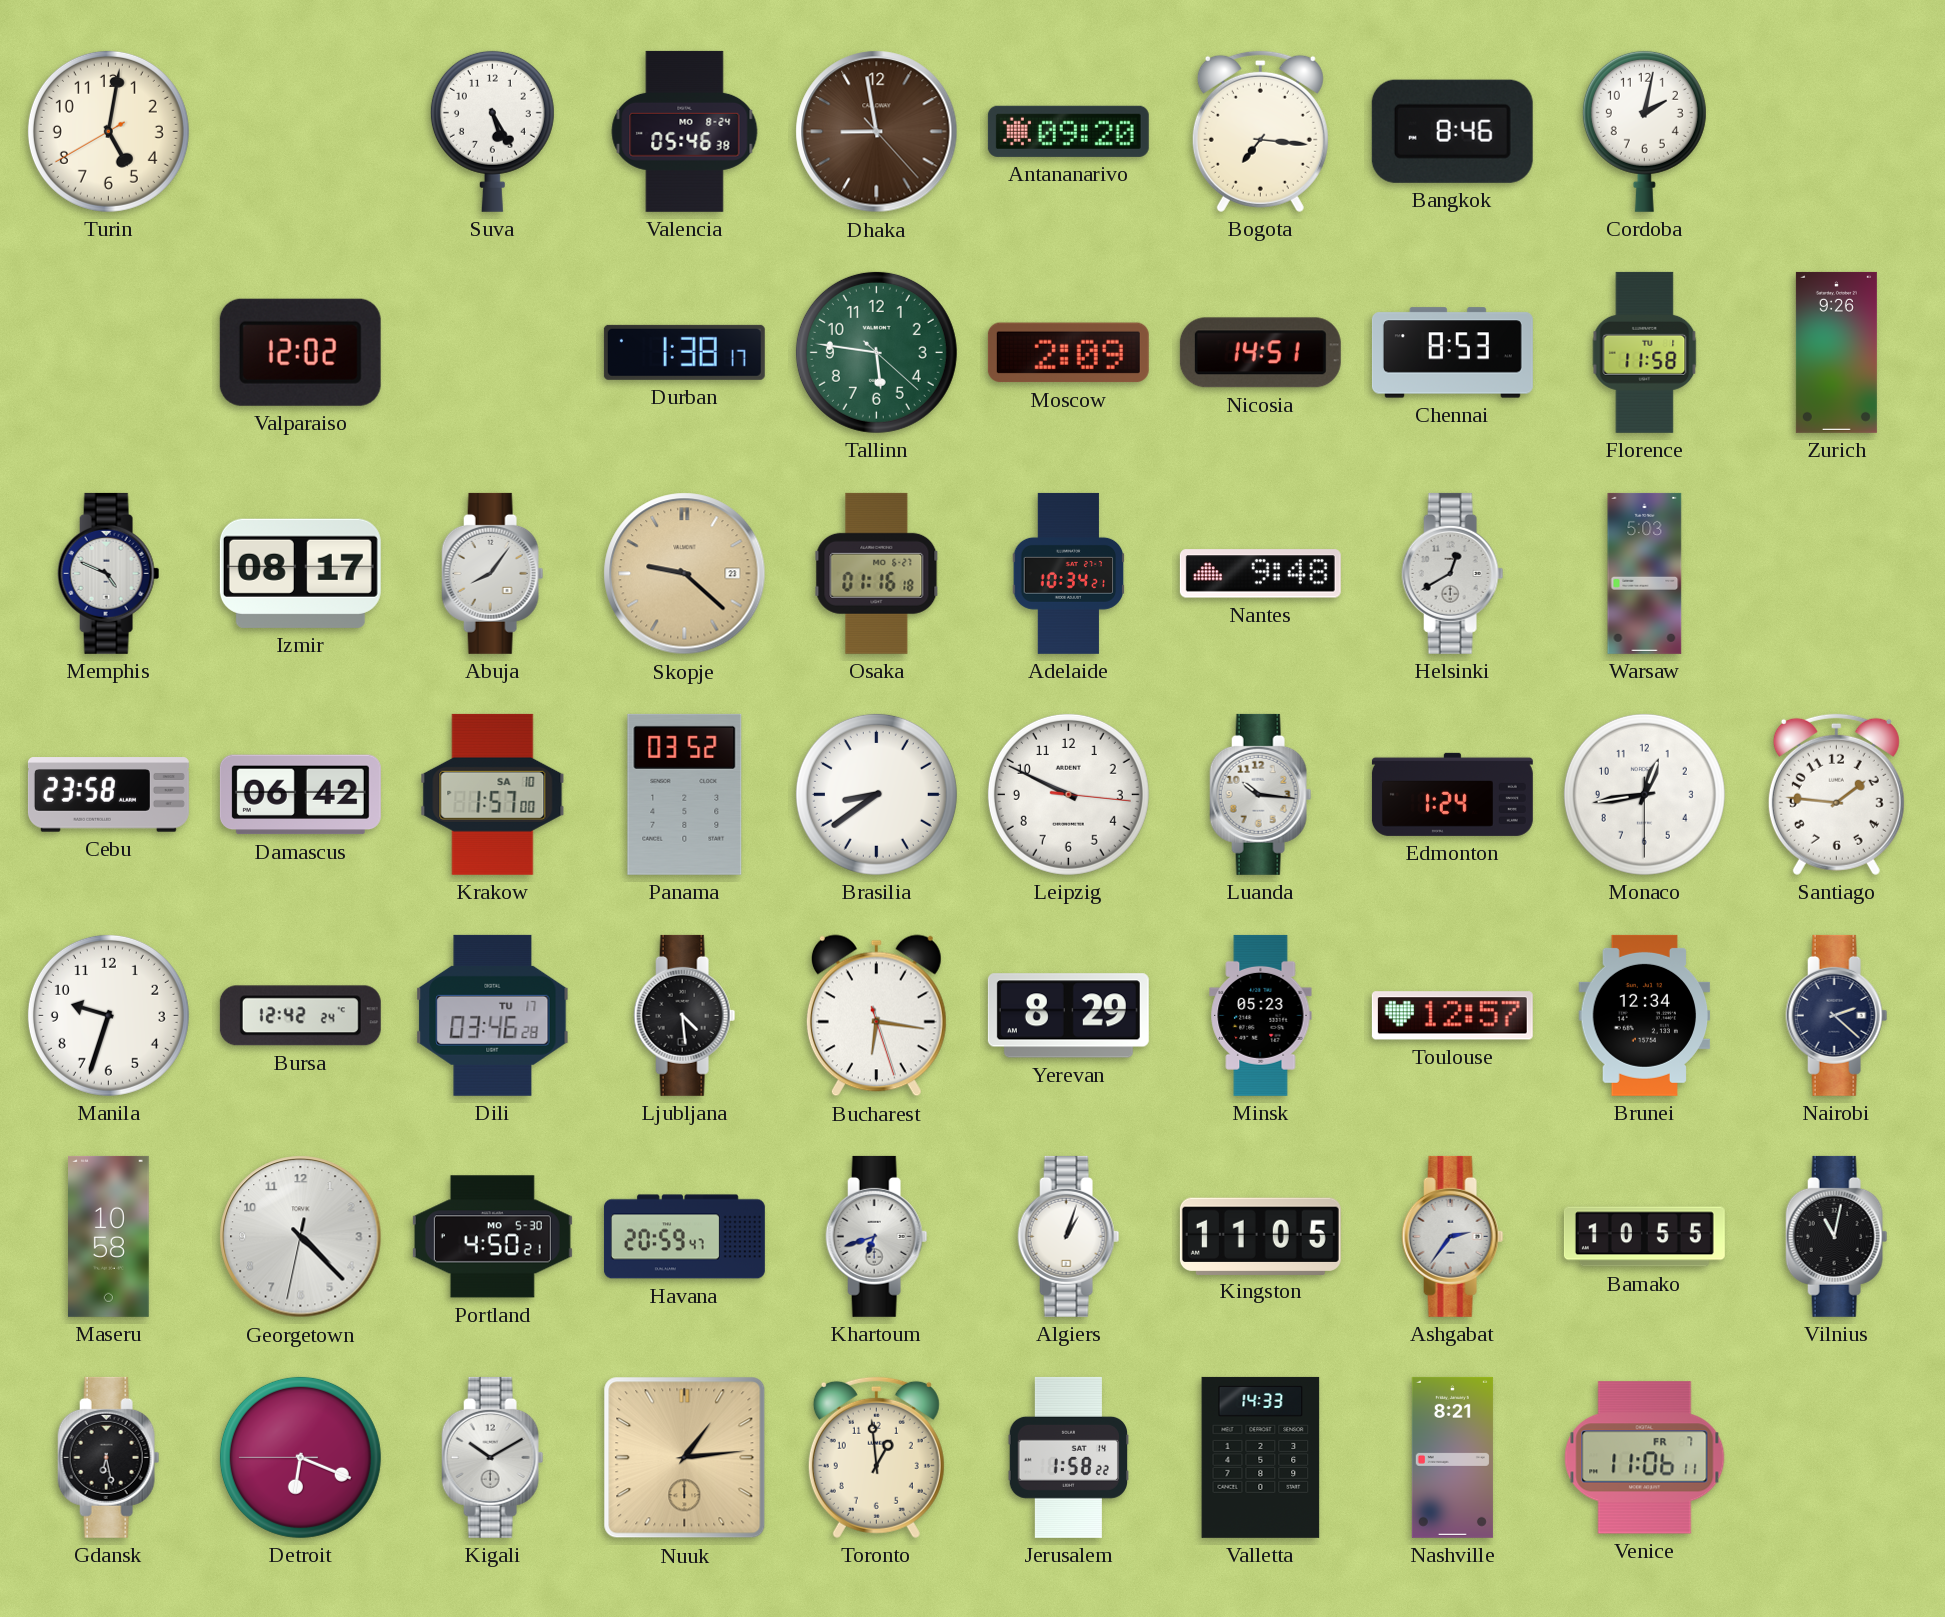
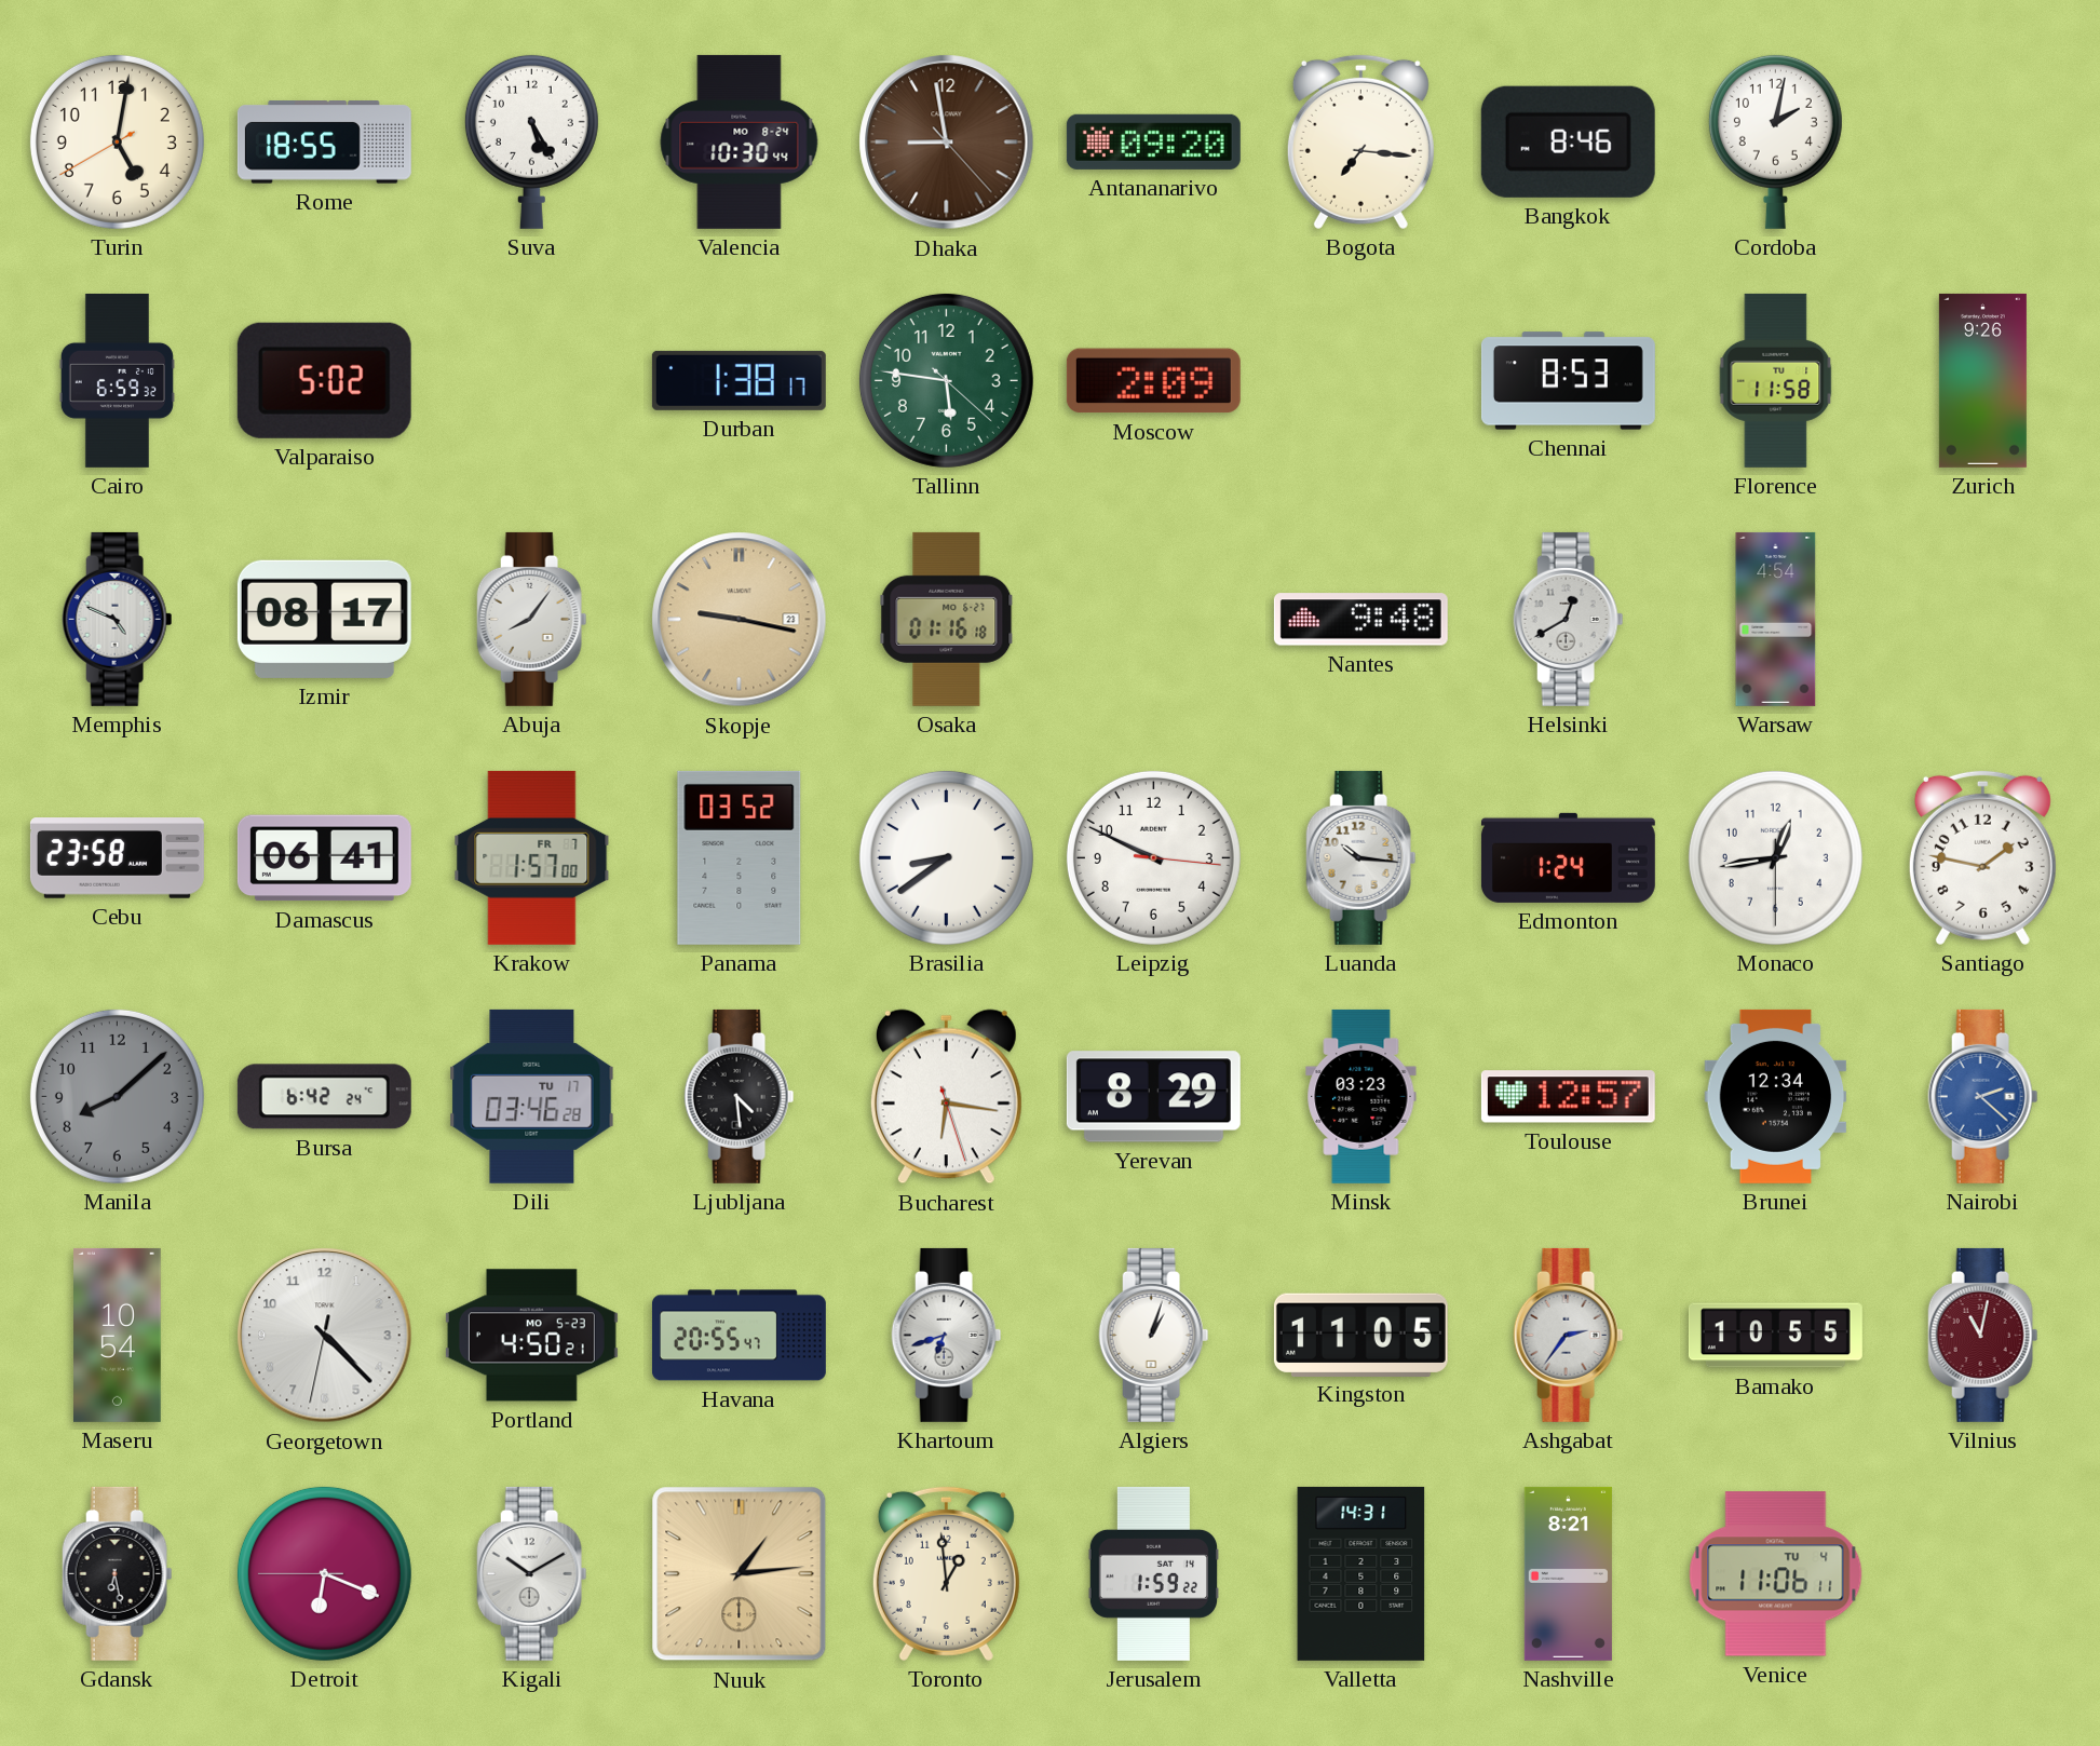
Rome: none -> 18:55 (324, 143)
Valencia: 05:46 -> 10:30 (740, 141)
Cairo: none -> 6:59 (117, 380)
Valparaiso: 12:02 -> 5:02 (324, 380)
Nicosia: 14:51 -> none (1260, 353)
Skopje: 9:22 -> 9:17 (740, 620)
Adelaide: 10:34 -> none (1069, 573)
Warsaw: 5:03 -> 4:54 (1776, 619)
Damascus: 06:42 -> 06:41 (324, 858)
Krakow date: SA 10 -> FR 7 (532, 857)
Santiago: 1:46 -> 1:47 (1982, 857)
Manila: 9:33 -> 8:08 (117, 1096)
Manila dial: white -> grey (117, 1096)
Bursa: 12:42 -> 6:42 (324, 1097)
Minsk: 05:23 -> 03:23 (1361, 1096)
Nairobi dial: navy -> blue (1983, 1096)
Maseru: 10:58 -> 10:54 (118, 1335)
Portland date: MO 5-30 -> MO 5-23 (531, 1336)
Havana: 20:59 -> 20:55 (739, 1336)
Vilnius dial: black -> burgundy (1983, 1335)
Jerusalem: 1:58 -> 1:59 (1153, 1573)
Valletta: 14:33 -> 14:31 (1361, 1573)
Venice date: FR 7 -> TU 4 (1776, 1574)
